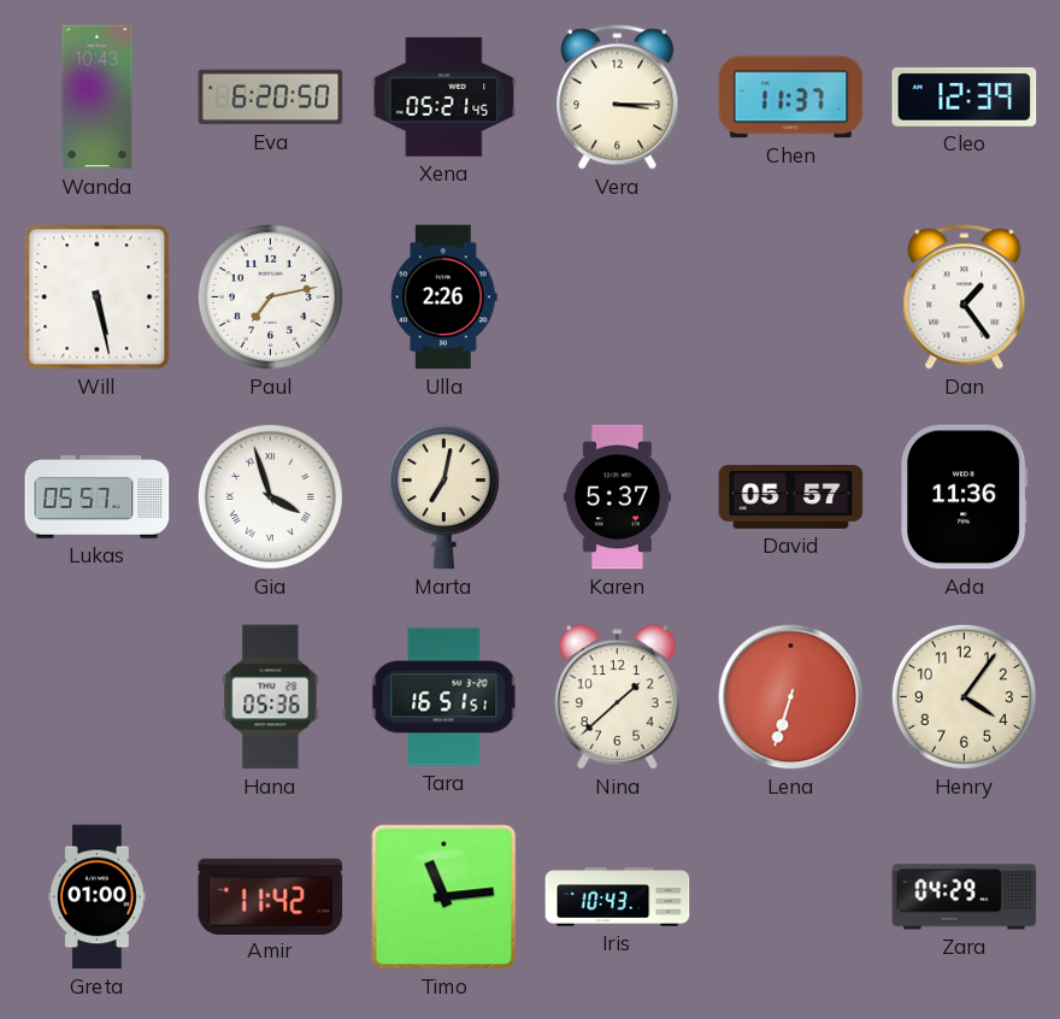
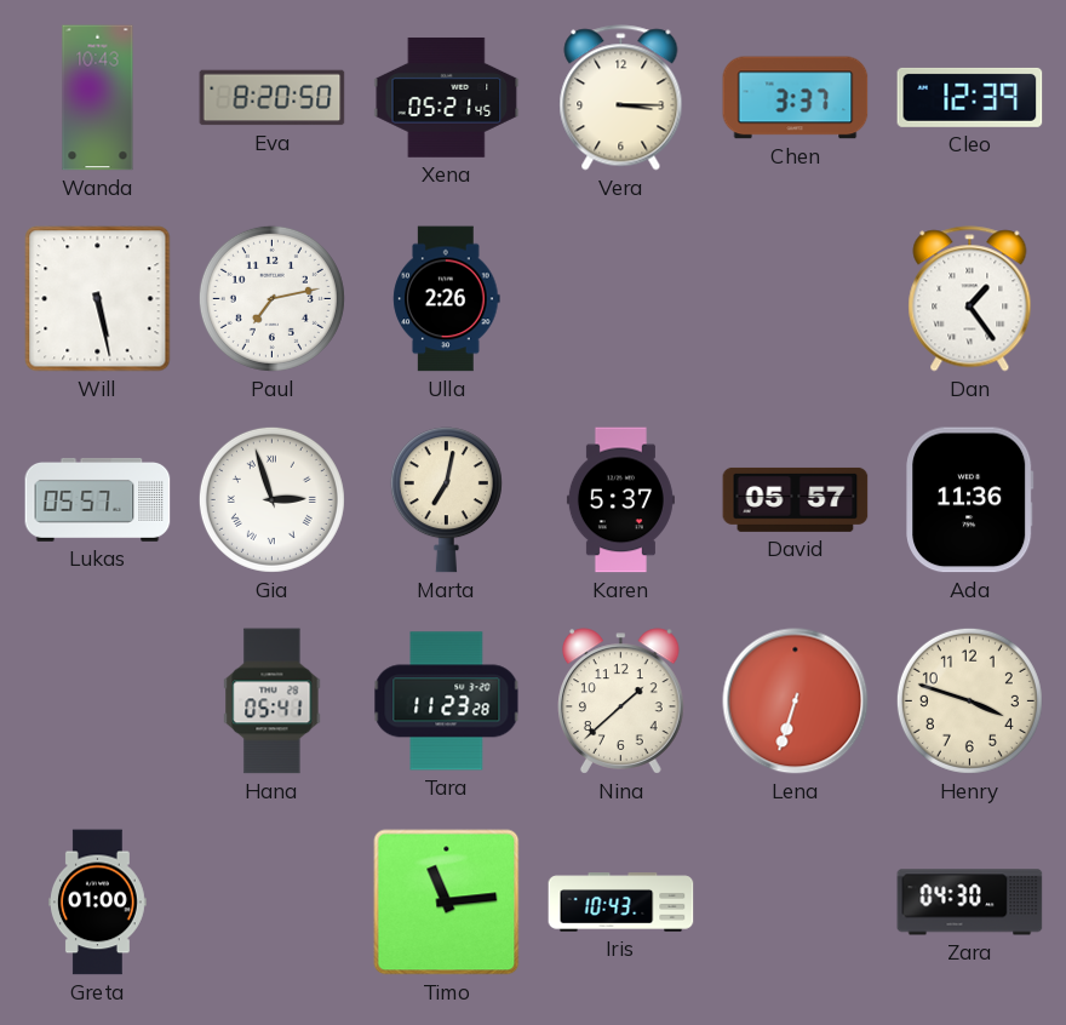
Eva: 6:20 -> 8:20 (273, 98)
Chen: 11:37 -> 3:37 (796, 98)
Gia: 3:57 -> 2:57 (271, 499)
Hana: 05:36 -> 05:41 (273, 702)
Tara: 16:51 -> 11:23 (447, 702)
Henry: 4:06 -> 3:48 (969, 700)
Amir: 11:42 -> none (271, 896)
Zara: 04:29 -> 04:30 (970, 903)
